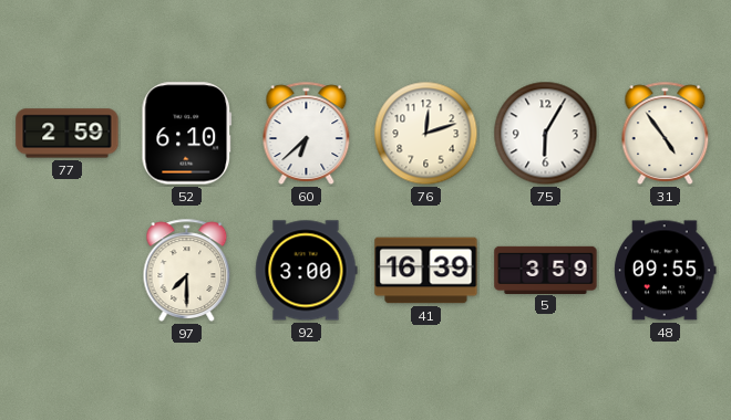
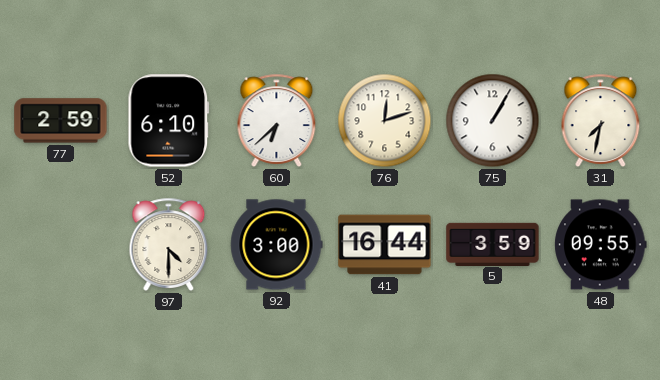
75: 6:05 -> 1:05 (493, 121)
31: 4:54 -> 7:32 (601, 120)
97: 7:30 -> 4:30 (169, 244)
41: 16:39 -> 16:44 (385, 245)
